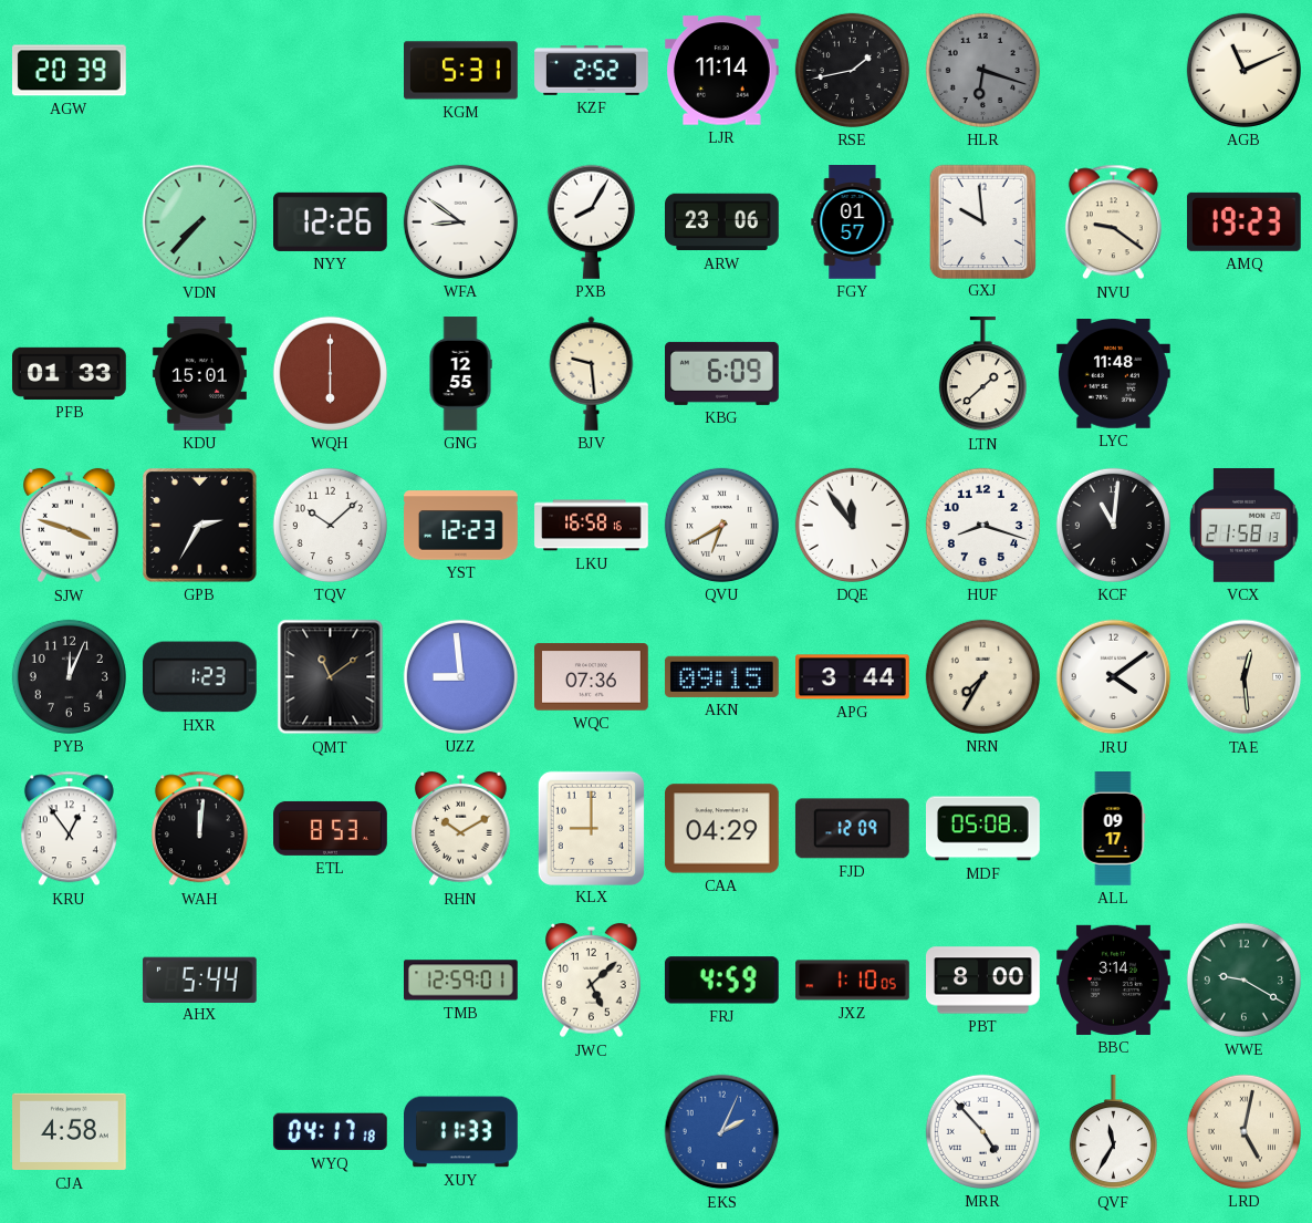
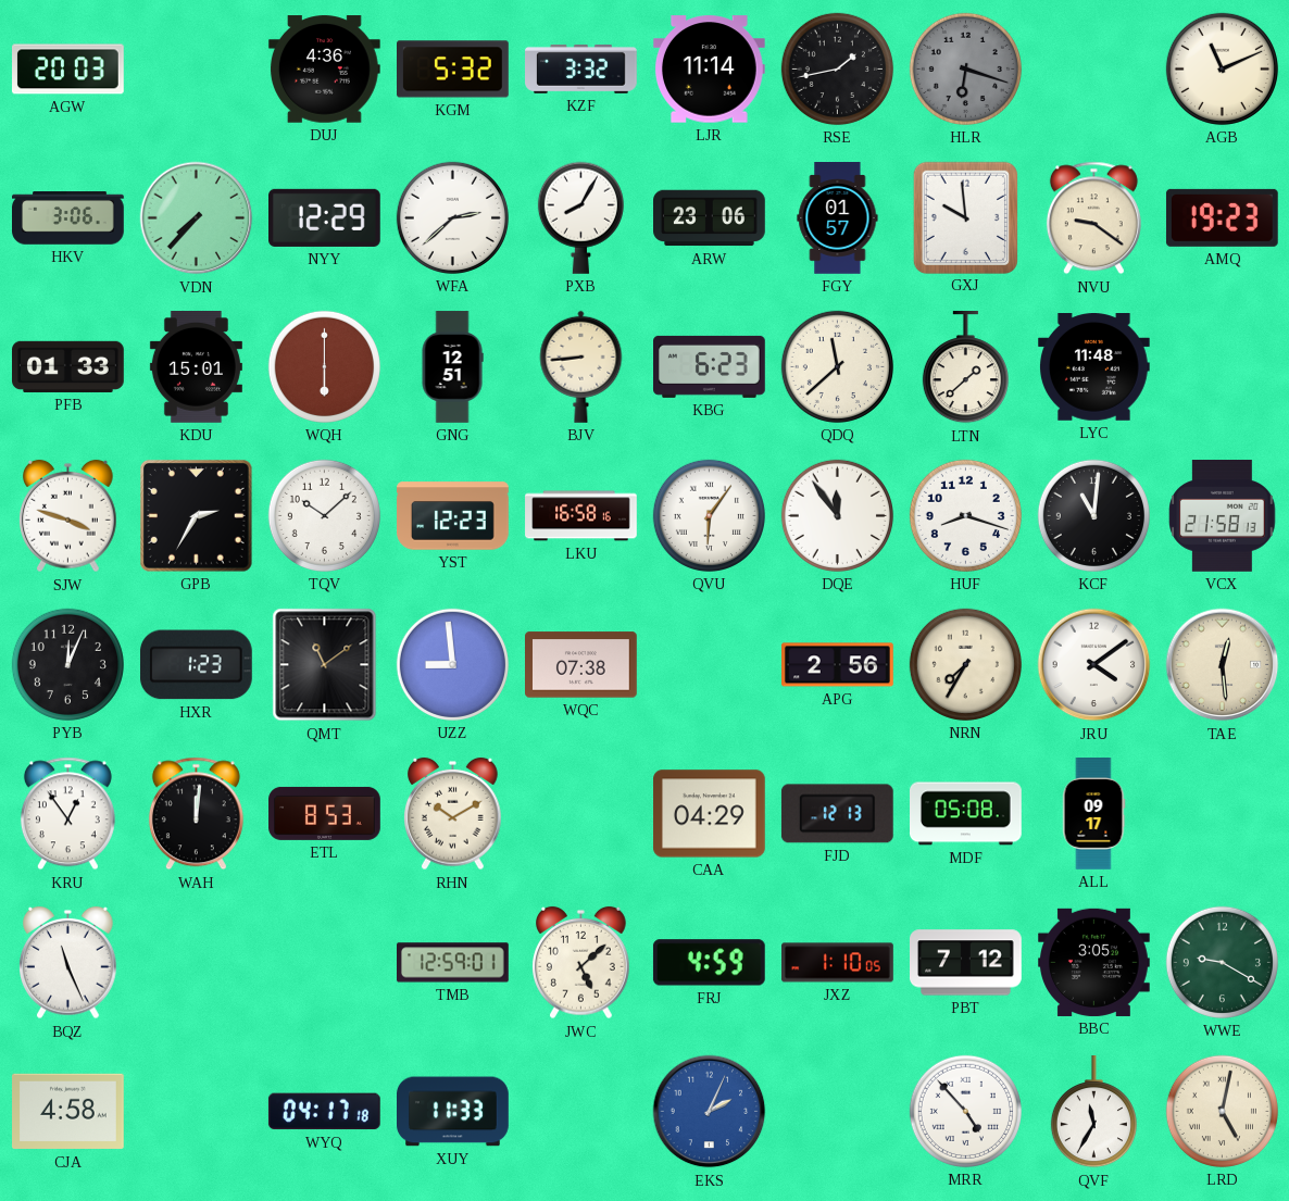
AGW: 20:39 -> 20:03 (68, 70)
DUJ: none -> 4:36 (325, 70)
KGM: 5:31 -> 5:32 (453, 70)
KZF: 2:52 -> 3:32 (581, 68)
HKV: none -> 3:06 (68, 218)
NYY: 12:26 -> 12:29 (325, 217)
WFA: 8:51 -> 2:38 (452, 217)
GNG: 12:55 -> 12:51 (452, 367)
BJV: 9:29 -> 8:44 (581, 366)
KBG: 6:09 -> 6:23 (710, 366)
QDQ: none -> 11:38 (837, 366)
QVU: 6:40 -> 6:06 (709, 515)
WQC: 07:36 -> 07:38 (581, 665)
AKN: 09:15 -> none (721, 676)
APG: 3:44 -> 2:56 (838, 665)
KLX: 9:00 -> none (591, 828)
FJD: 12:09 -> 12:13 (837, 814)
BQZ: none -> 11:26 (68, 963)
AHX: 5:44 -> none (199, 980)
PBT: 8:00 -> 7:12 (966, 963)
BBC: 3:14 -> 3:05 (1094, 962)
